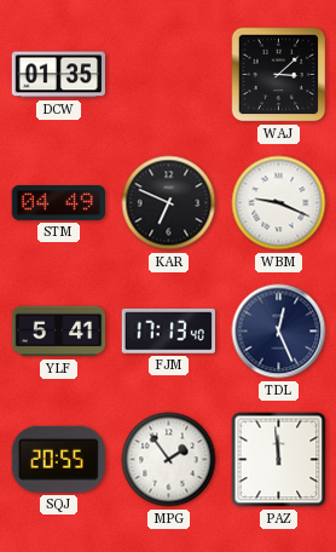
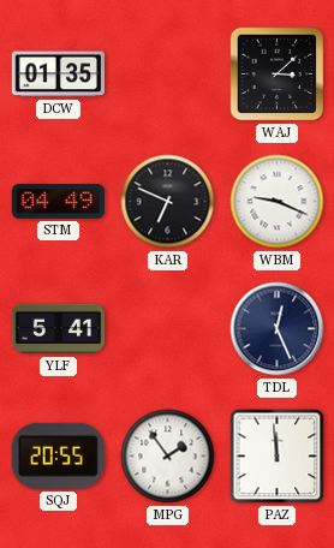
FJM: 17:13 -> none (168, 330)
